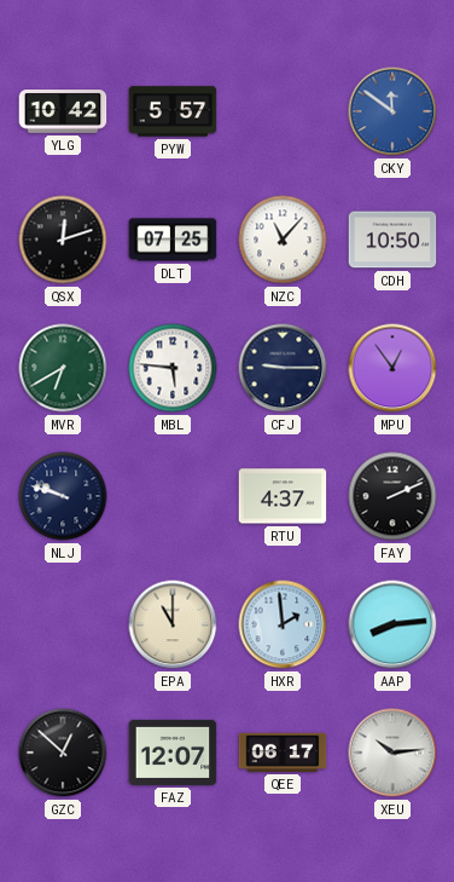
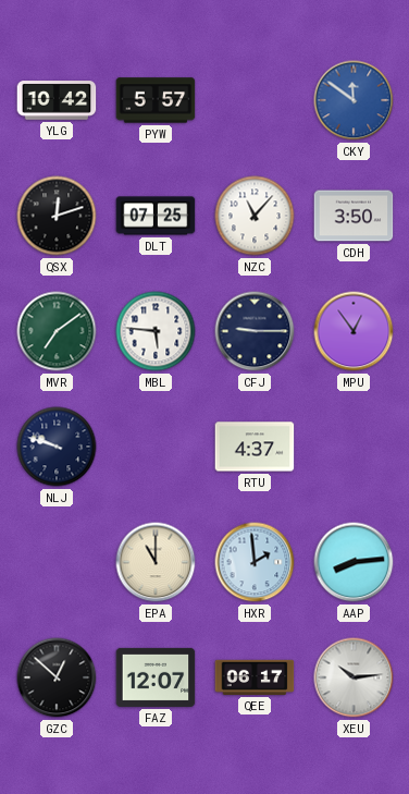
CDH: 10:50 -> 3:50 (354, 216)
MVR: 6:40 -> 7:09 (57, 331)
FAY: 2:11 -> none (392, 496)
